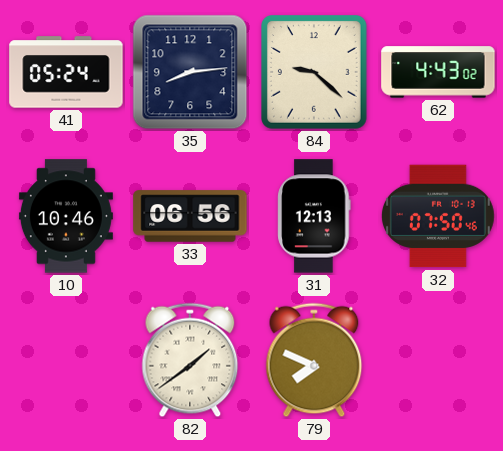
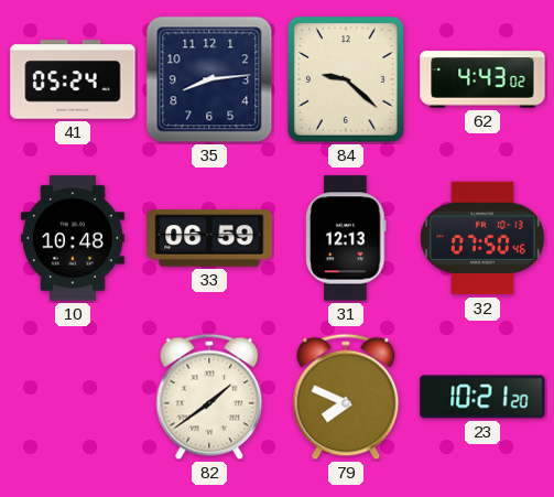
10: 10:46 -> 10:48 (73, 238)
33: 06:56 -> 06:59 (209, 238)
23: none -> 10:21 (482, 397)
